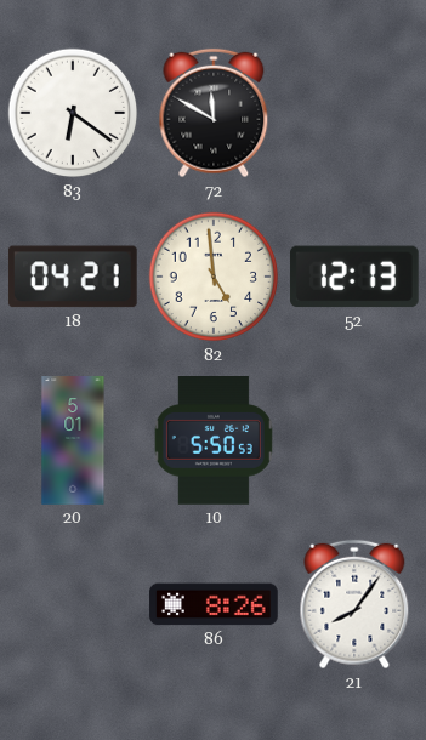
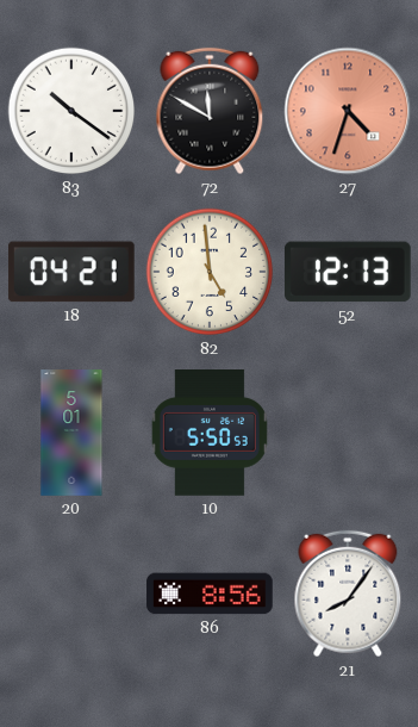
83: 6:21 -> 10:21 (71, 111)
27: none -> 4:33 (348, 111)
86: 8:26 -> 8:56 (210, 594)
